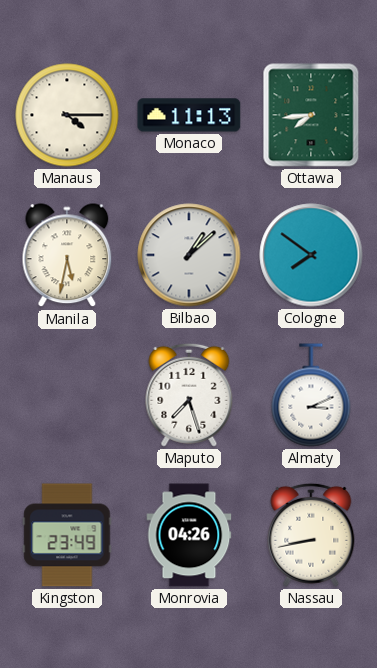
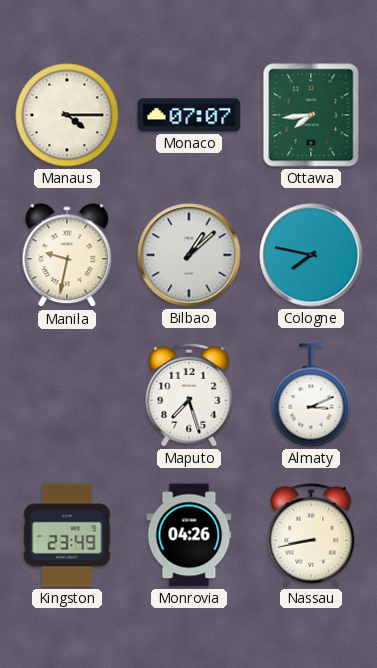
Monaco: 11:13 -> 07:07 (189, 115)
Manila: 5:32 -> 9:32 (67, 256)
Cologne: 7:51 -> 7:47 (311, 255)
